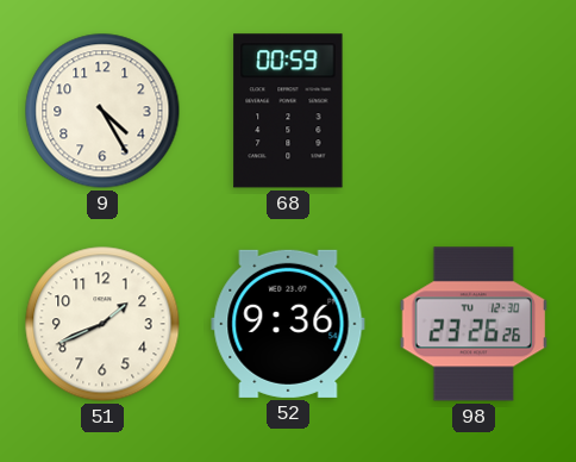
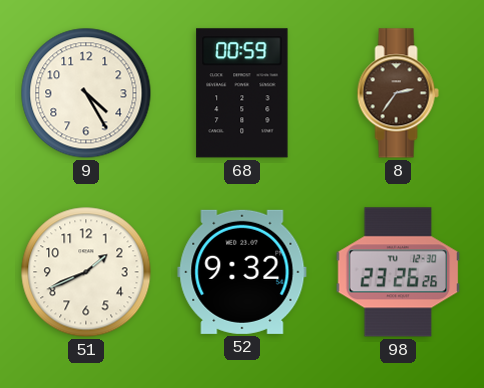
8: none -> 2:36 (398, 93)
52: 9:36 -> 9:32 (242, 272)
